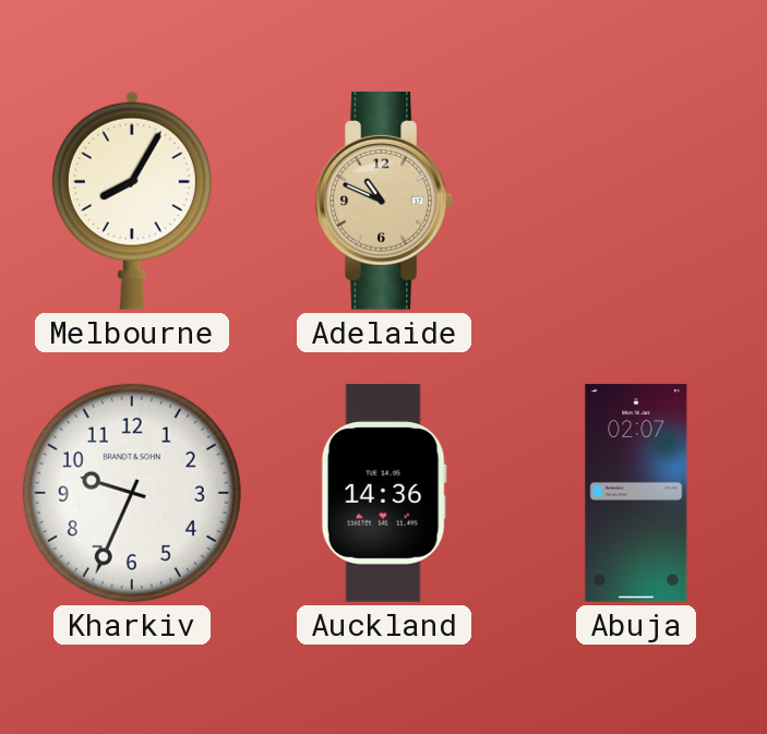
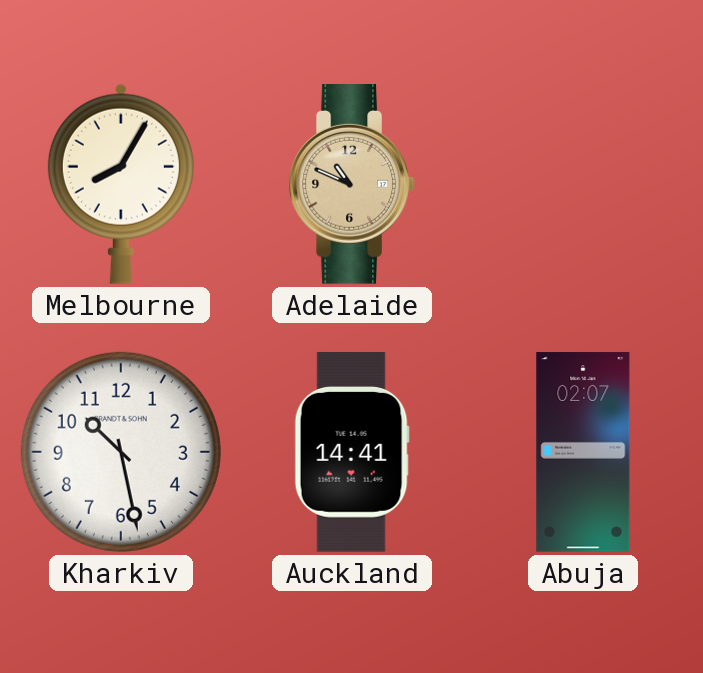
Kharkiv: 9:34 -> 10:28 (121, 452)
Auckland: 14:36 -> 14:41 (352, 452)
